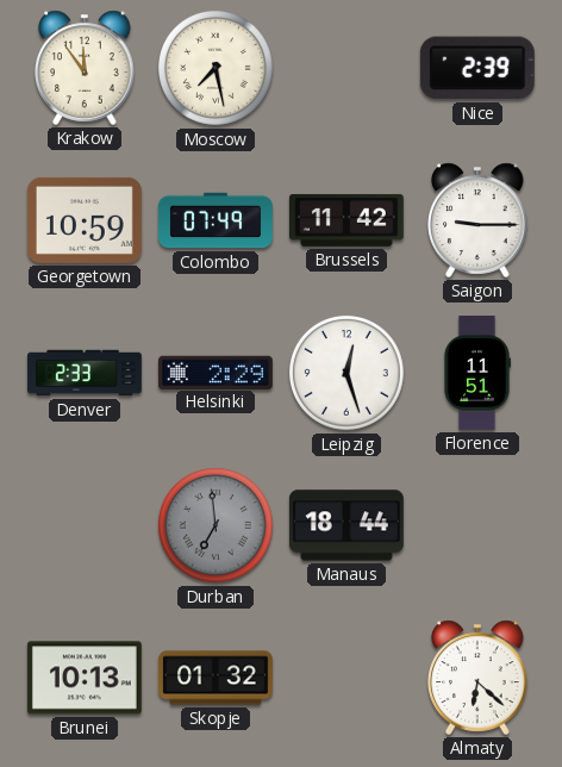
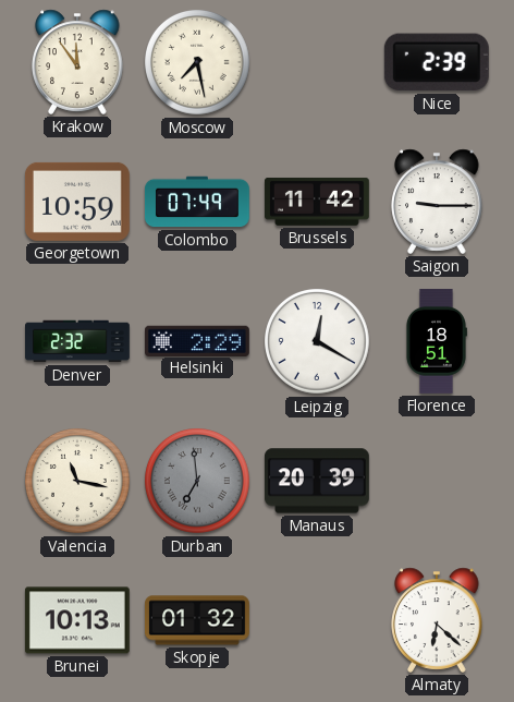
Denver: 2:33 -> 2:32 (78, 341)
Leipzig: 12:27 -> 12:20 (318, 342)
Florence: 11:51 -> 18:51 (436, 342)
Valencia: none -> 11:17 (78, 482)
Manaus: 18:44 -> 20:39 (317, 481)
